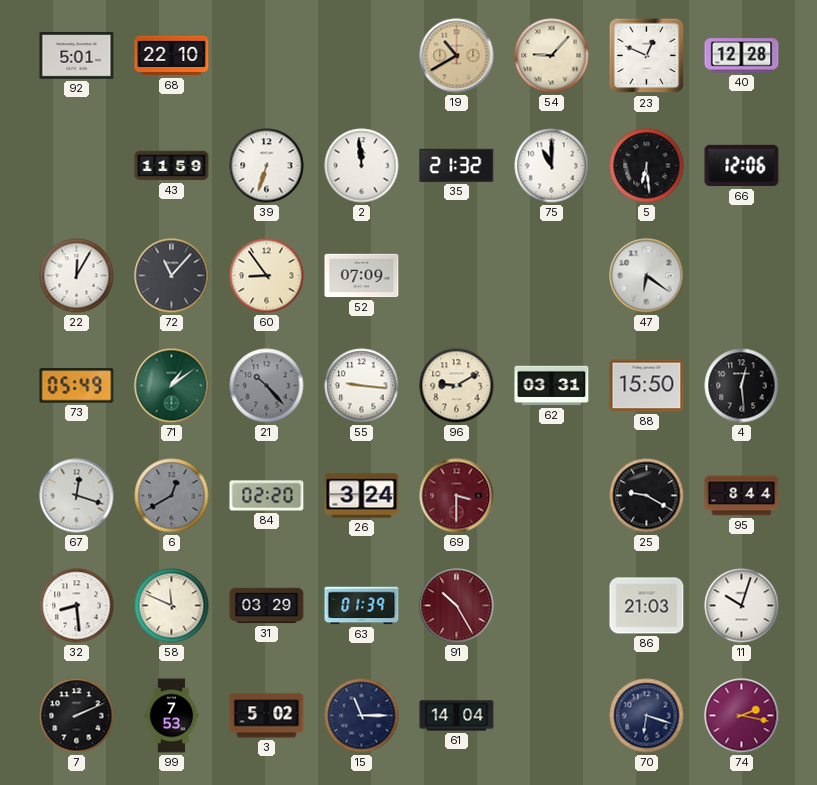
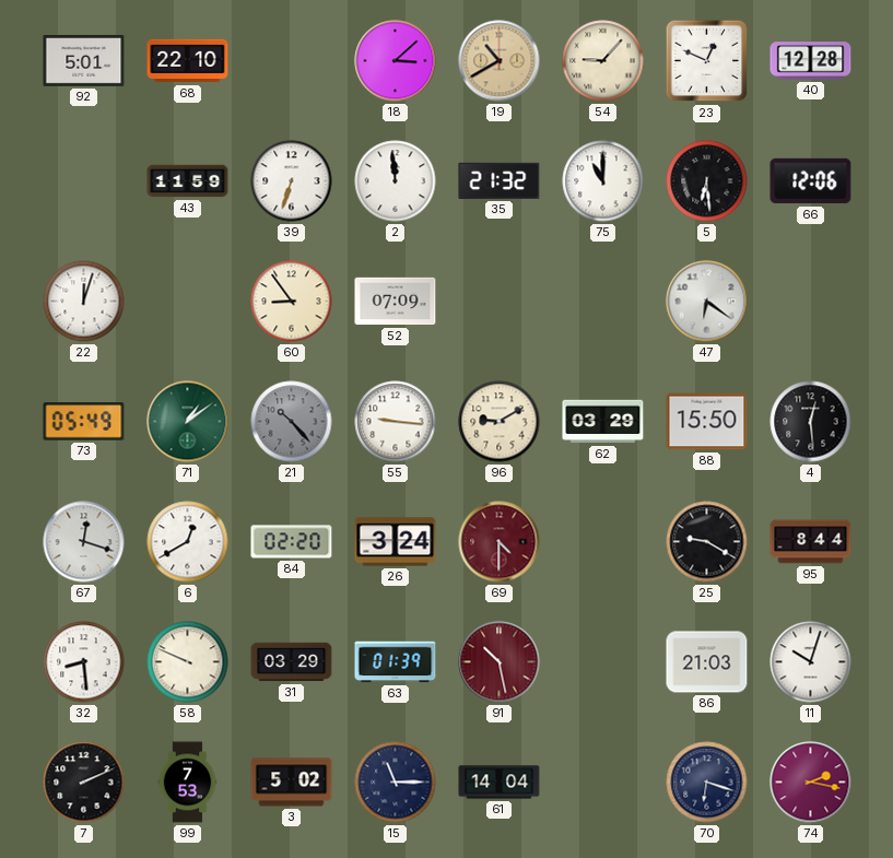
18: none -> 3:08 (396, 61)
22: 12:05 -> 12:03 (84, 302)
72: 11:07 -> none (172, 276)
62: 03:31 -> 03:29 (603, 422)
6 dial: grey -> white (188, 542)
69: 3:30 -> 4:30 (500, 542)
58: 11:49 -> 9:49 (188, 662)
91: 10:25 -> 10:28 (500, 662)
